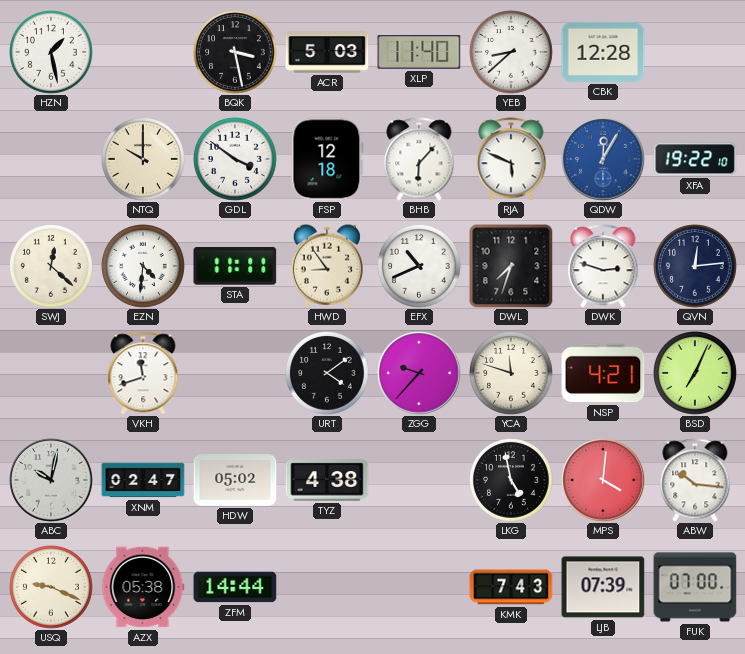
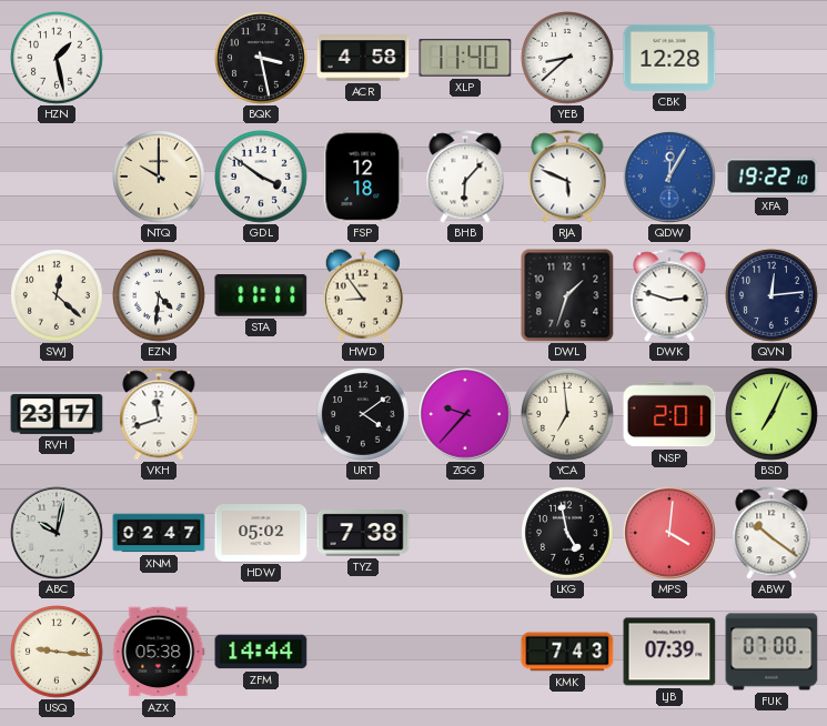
ACR: 5:03 -> 4:58 (363, 58)
EFX: 10:41 -> none (420, 267)
DWL: 7:33 -> 1:33 (567, 295)
RVH: none -> 23:17 (57, 415)
YCA: 11:48 -> 6:59 (568, 415)
NSP: 4:21 -> 2:01 (669, 414)
TYZ: 4:38 -> 7:38 (363, 533)
ABW: 10:16 -> 10:21 (771, 533)
USQ: 9:19 -> 9:16 (58, 653)
